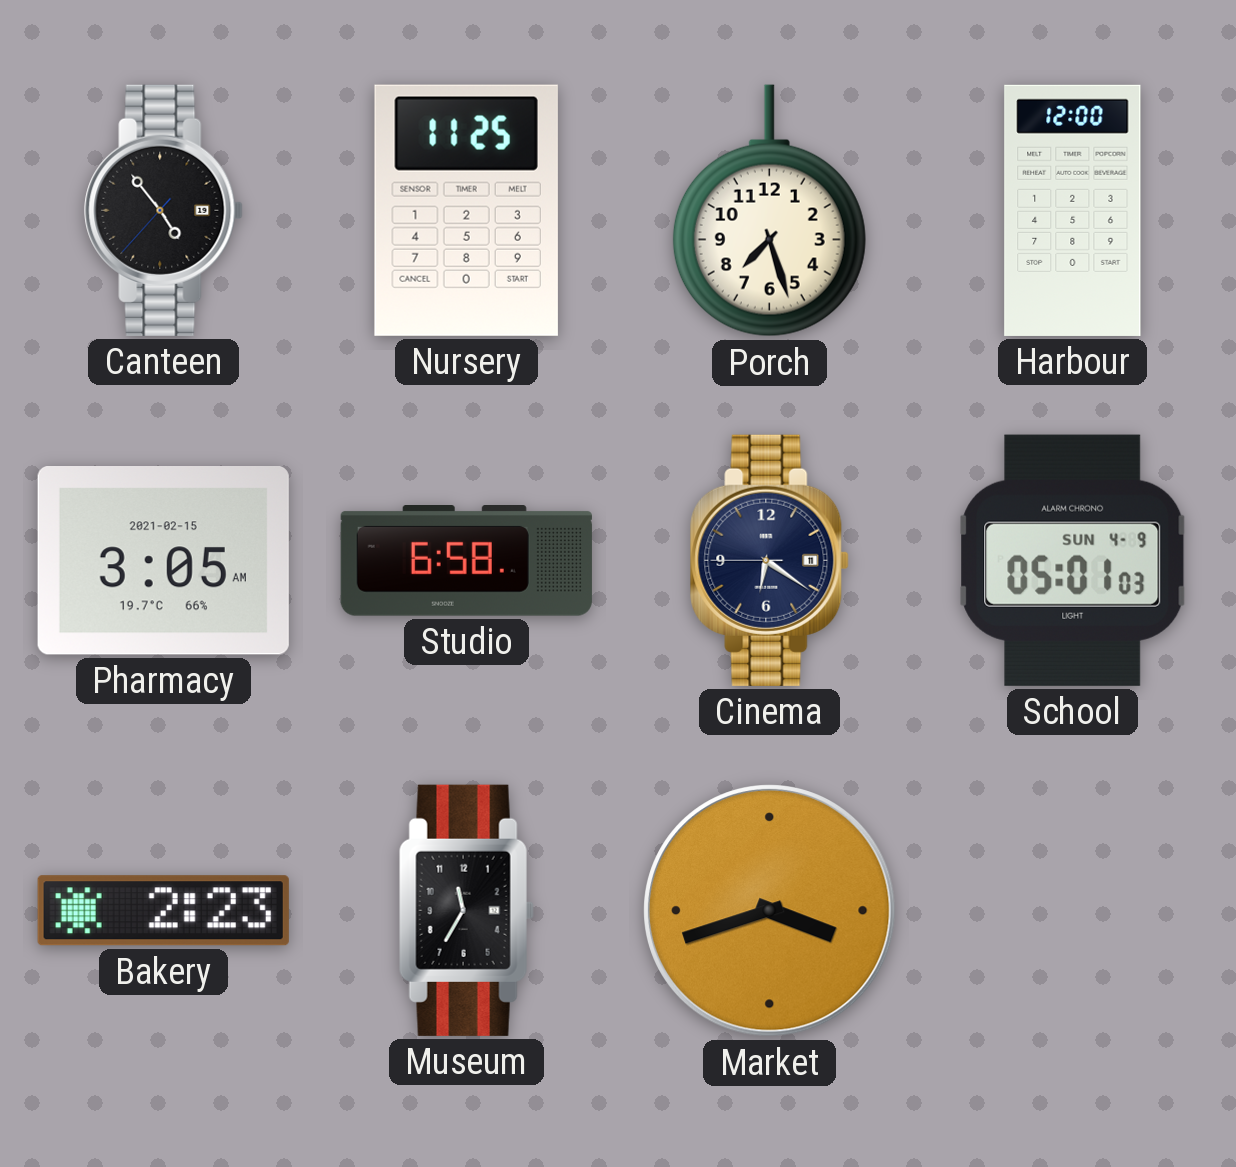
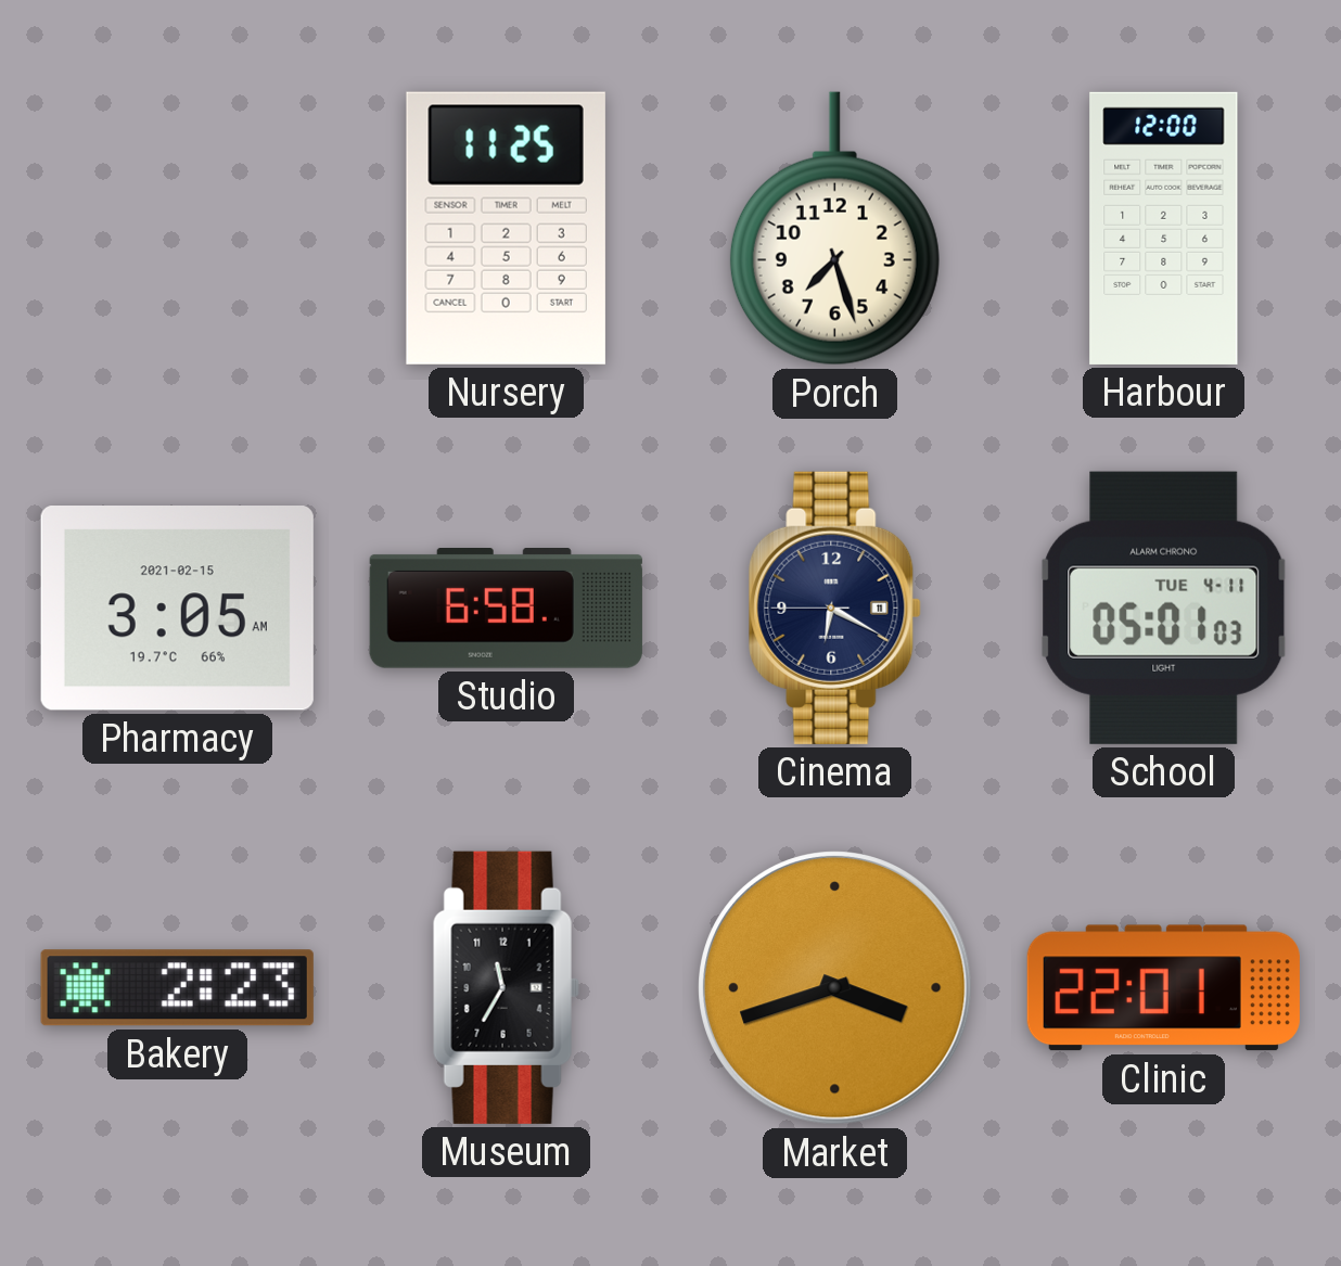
Canteen: 4:53 -> none (164, 210)
Cinema: 6:20 -> 6:19 (835, 608)
School date: SUN 4-9 -> TUE 4-11 (1164, 608)
Clinic: none -> 22:01 (1163, 988)
